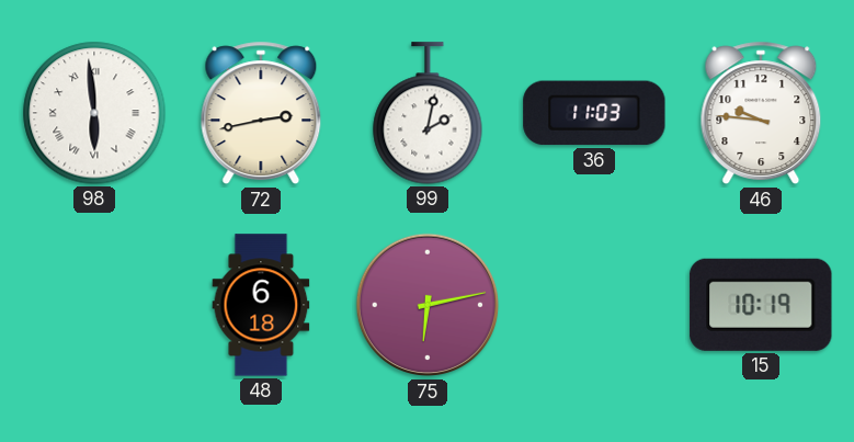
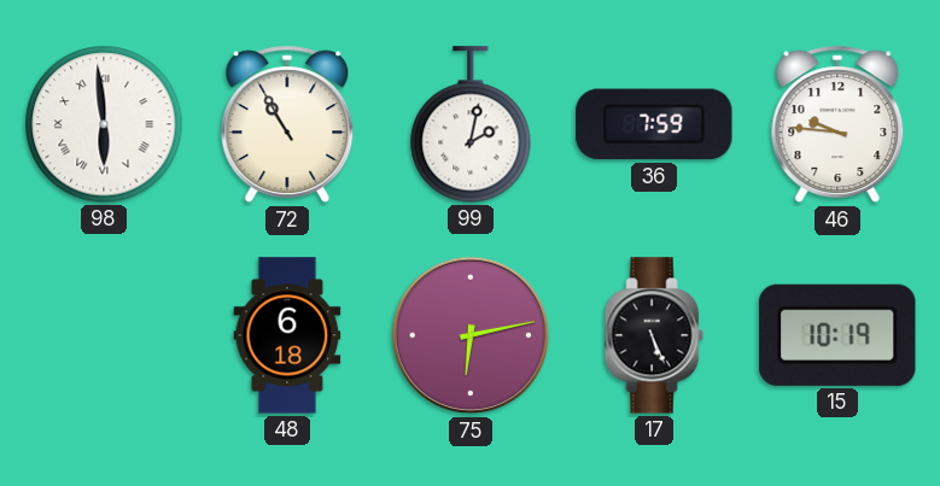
72: 2:43 -> 10:55 (287, 124)
36: 11:03 -> 7:59 (654, 124)
17: none -> 5:26 (654, 335)
